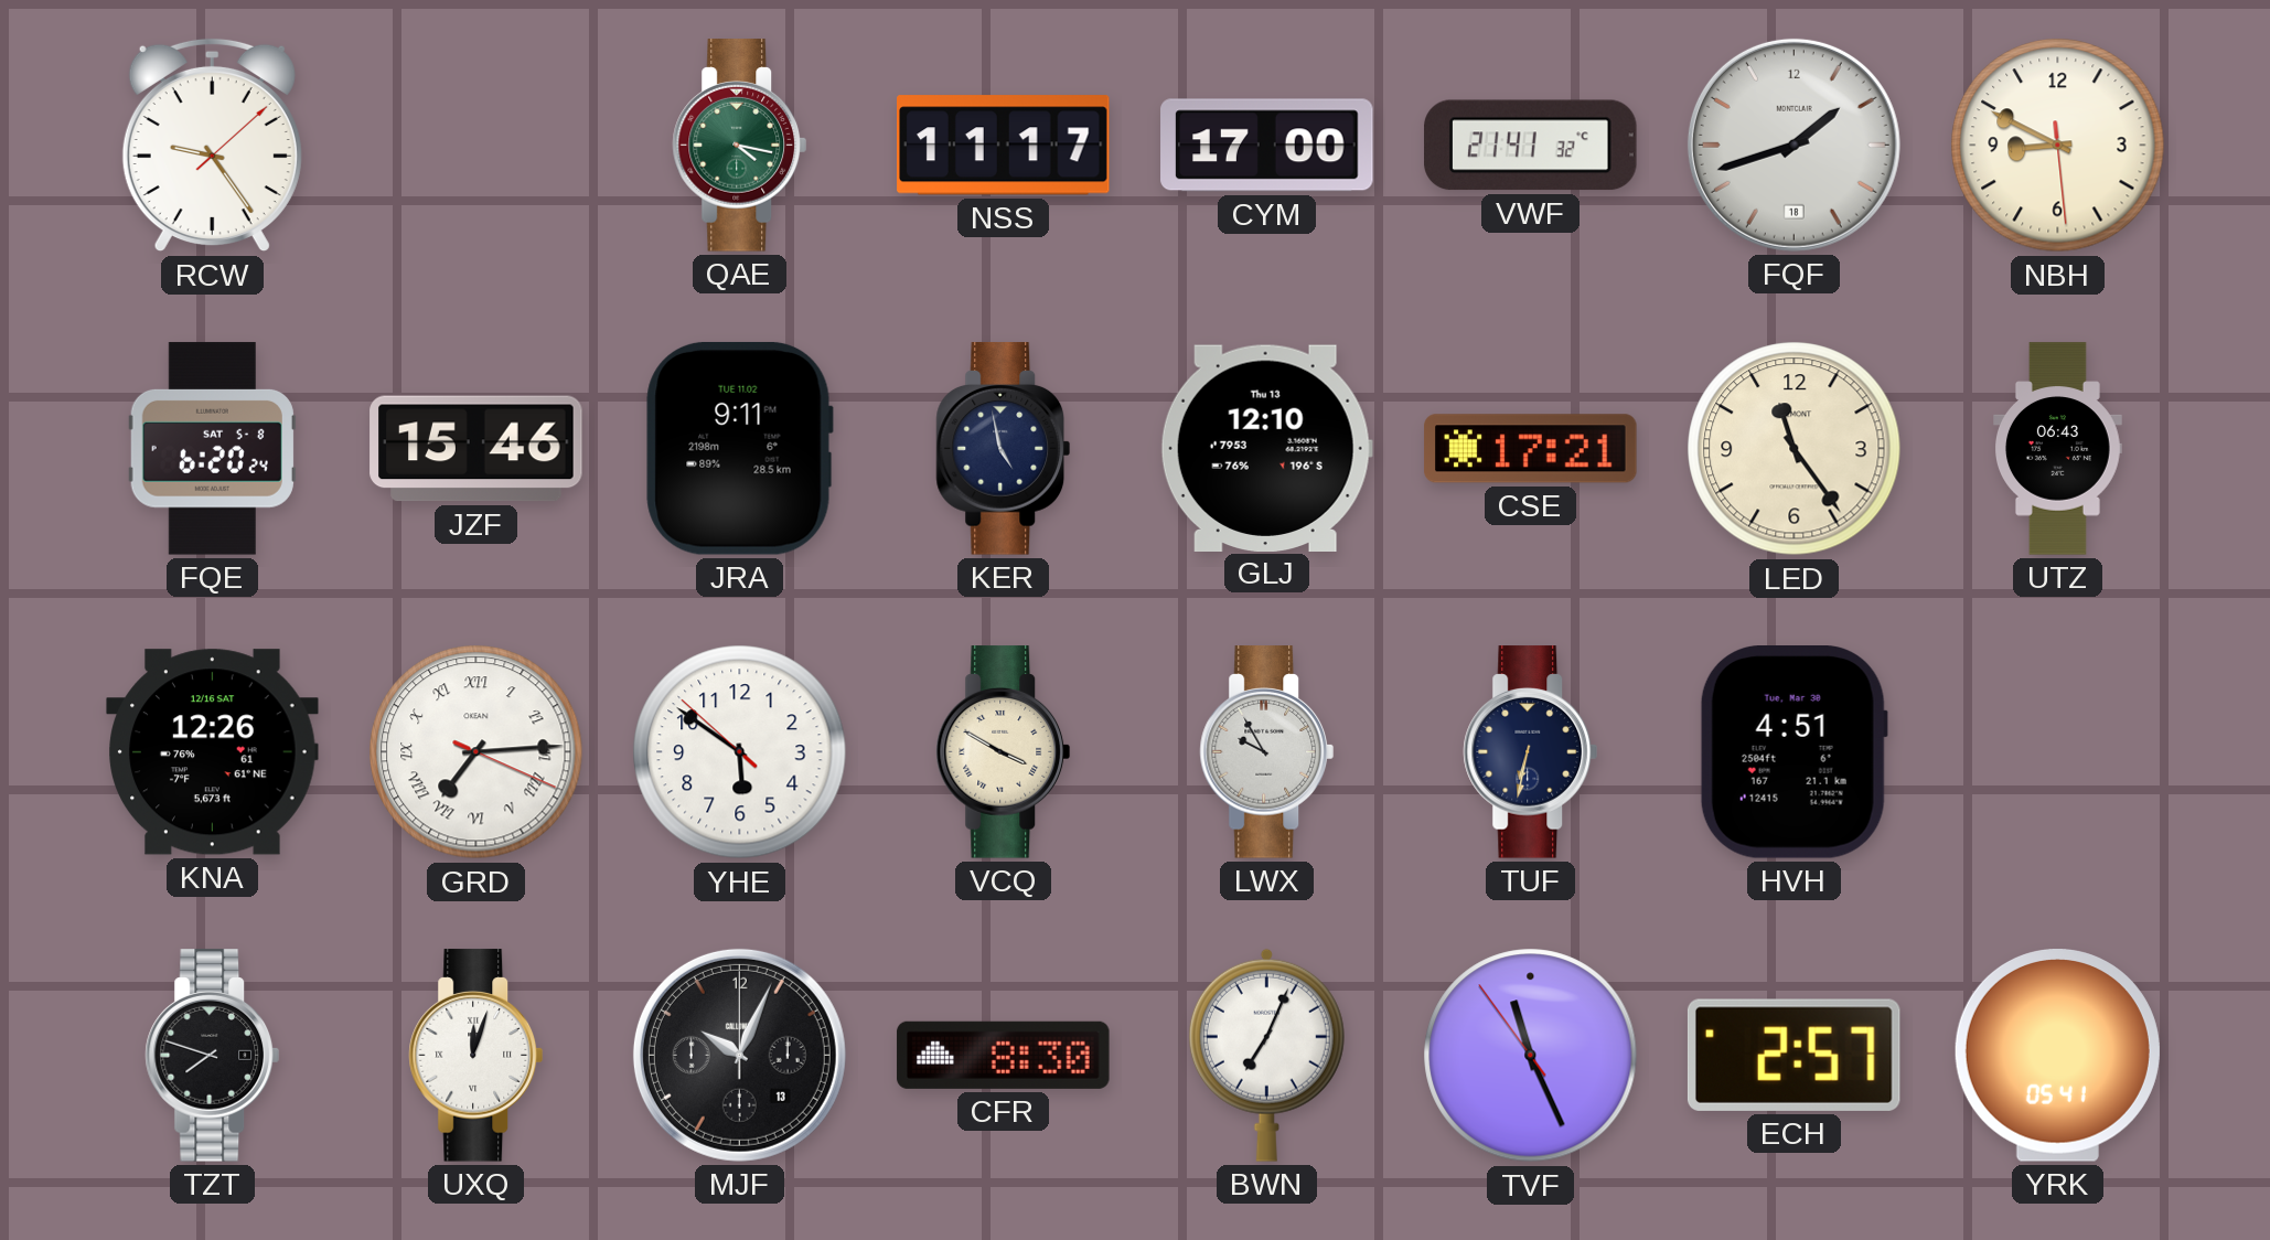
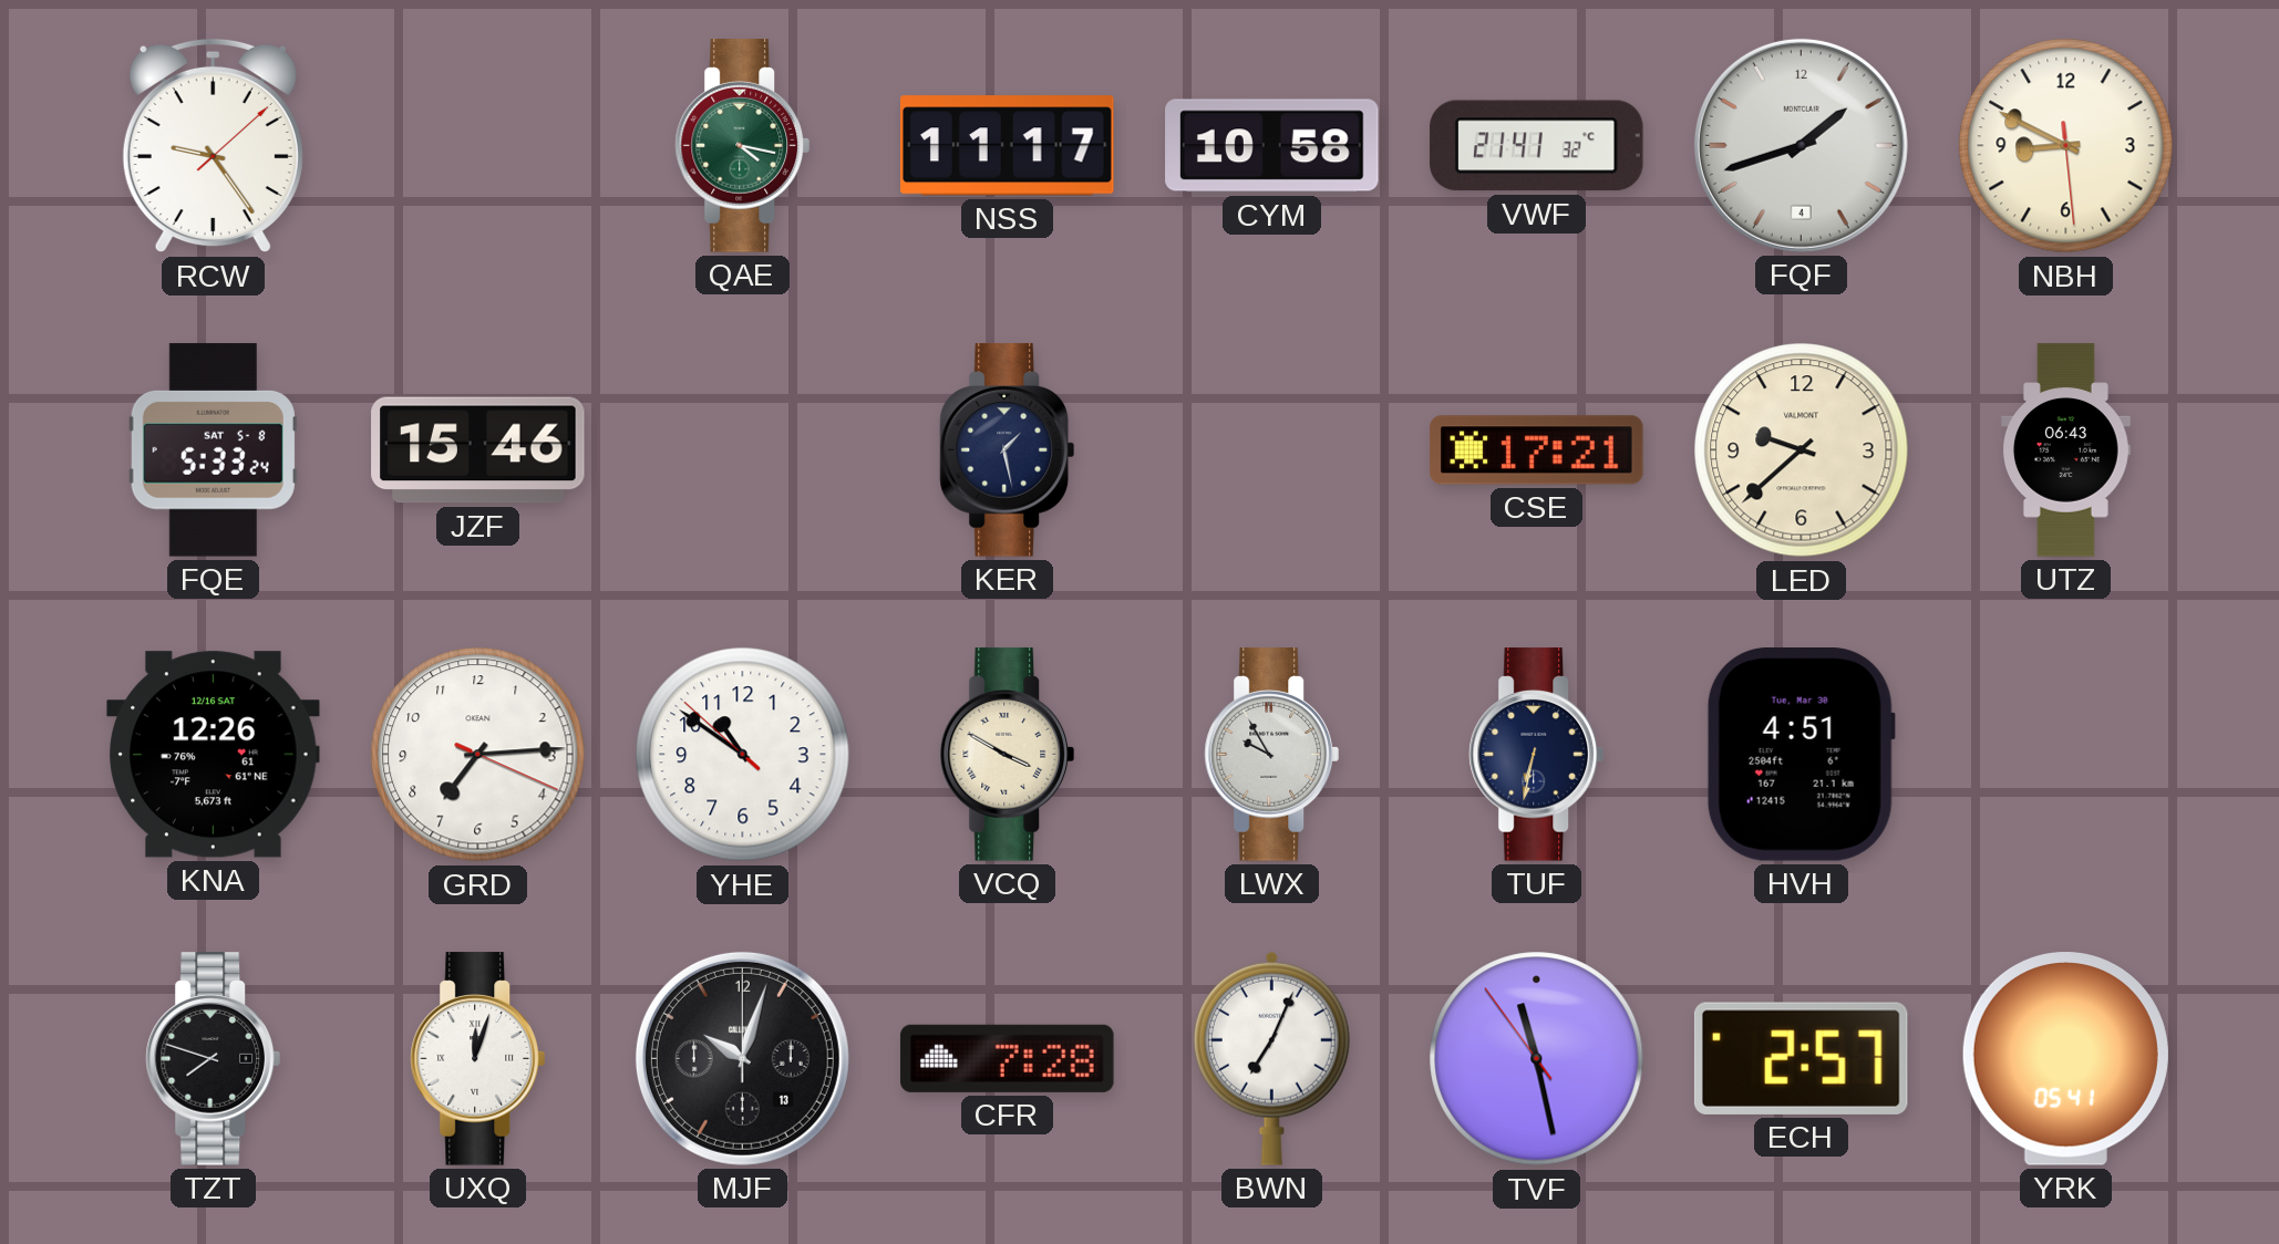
CYM: 17:00 -> 10:58 (1272, 146)
FQF date: 18 -> 4 (1801, 145)
FQE: 6:20 -> 5:33 (213, 450)
JRA: 9:11 -> none (739, 448)
KER: 4:58 -> 1:28 (1007, 450)
GLJ: 12:10 -> none (1266, 448)
LED: 11:24 -> 9:38 (1802, 450)
GRD numerals: Roman -> Arabic (478, 755)
YHE: 5:50 -> 10:50 (743, 755)
MJF: 10:04 -> 10:03 (742, 1058)
CFR: 8:30 -> 7:28 (1008, 1058)
TVF: 11:25 -> 11:27 (1537, 1059)
